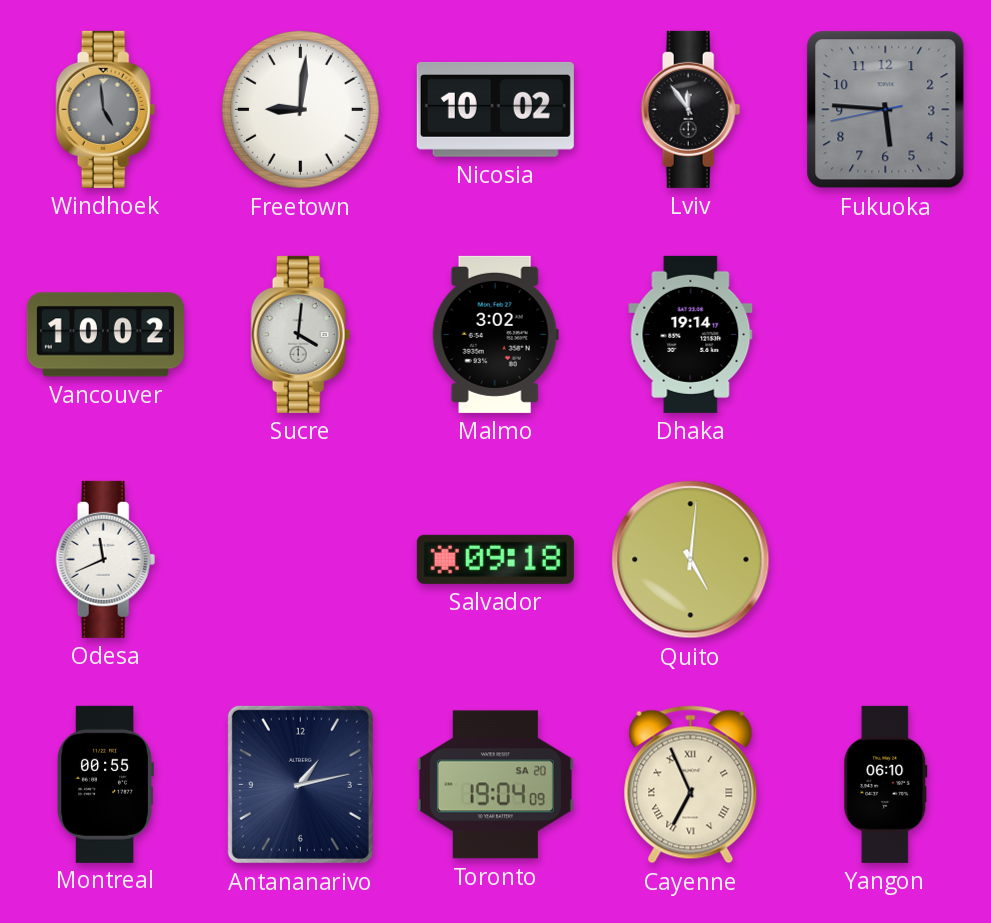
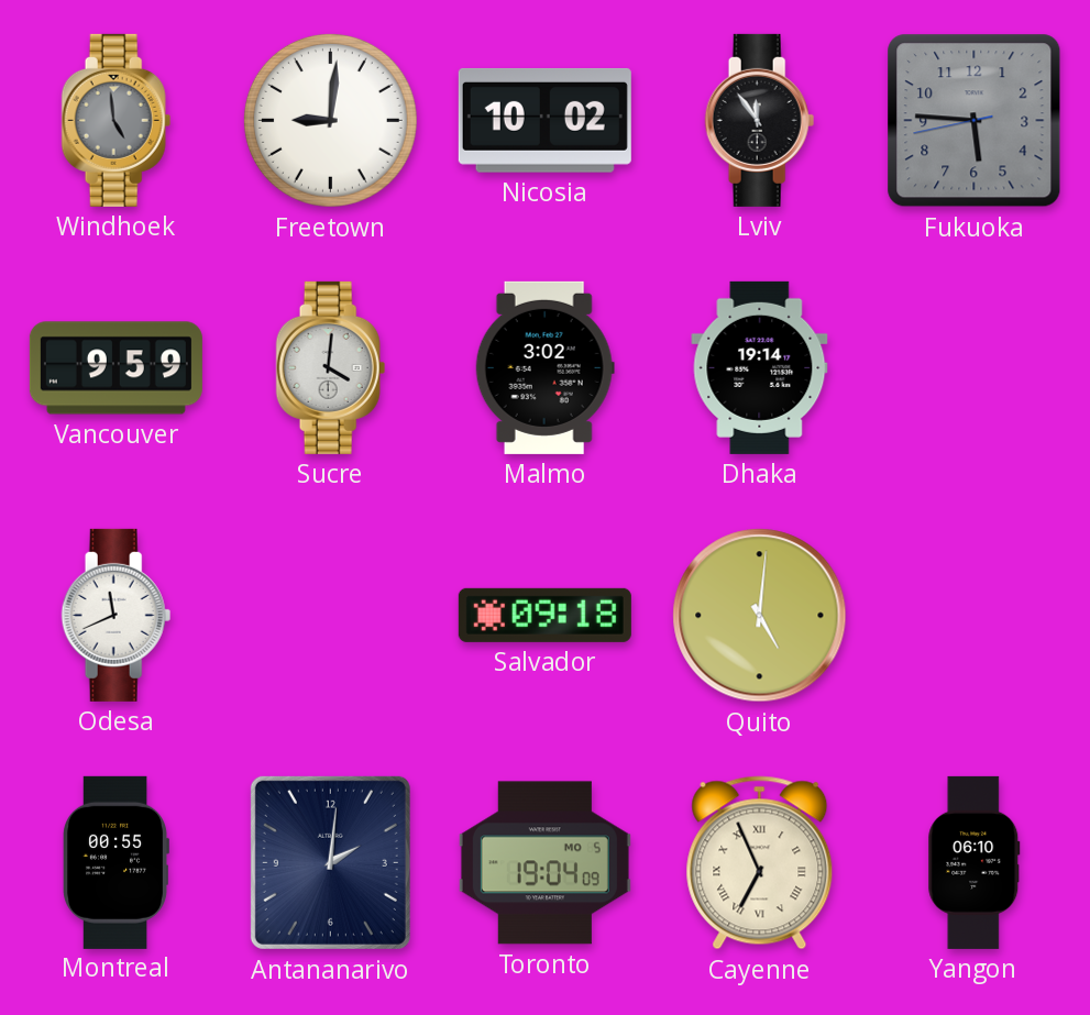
Vancouver: 10:02 -> 9:59 (115, 368)
Antananarivo: 1:13 -> 2:01 (330, 862)
Toronto date: SA 20 -> MO 5 (544, 863)
